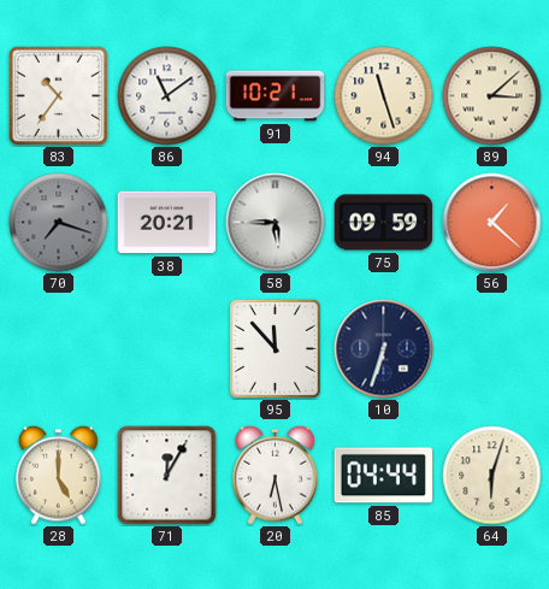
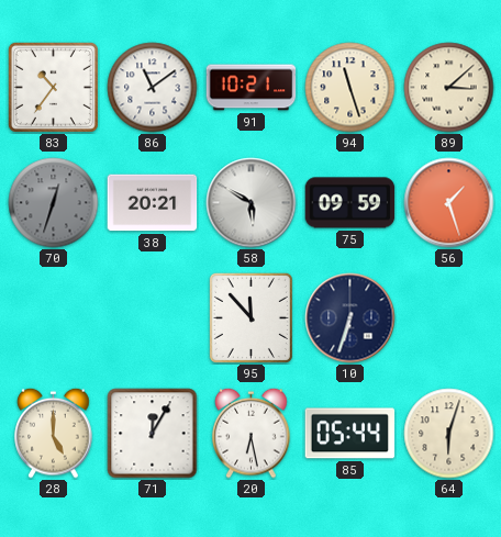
70: 7:18 -> 12:33 (54, 203)
58: 5:45 -> 5:50 (252, 203)
56: 1:22 -> 1:27 (449, 203)
85: 04:44 -> 05:44 (350, 434)
